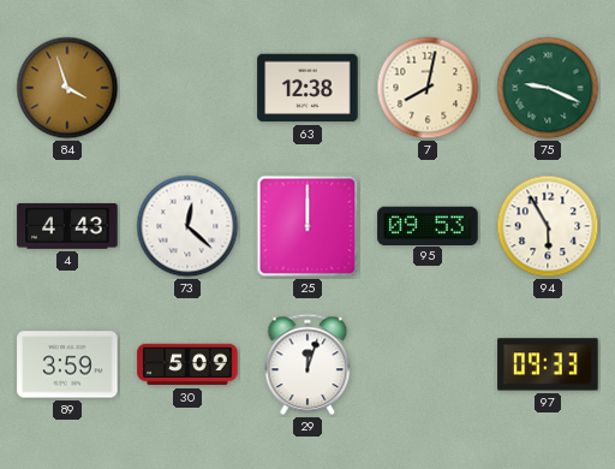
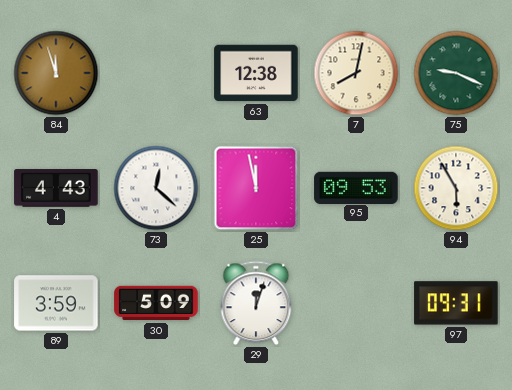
84: 3:57 -> 11:57 (56, 73)
25: 12:00 -> 11:58 (256, 188)
97: 09:33 -> 09:31 (456, 303)
